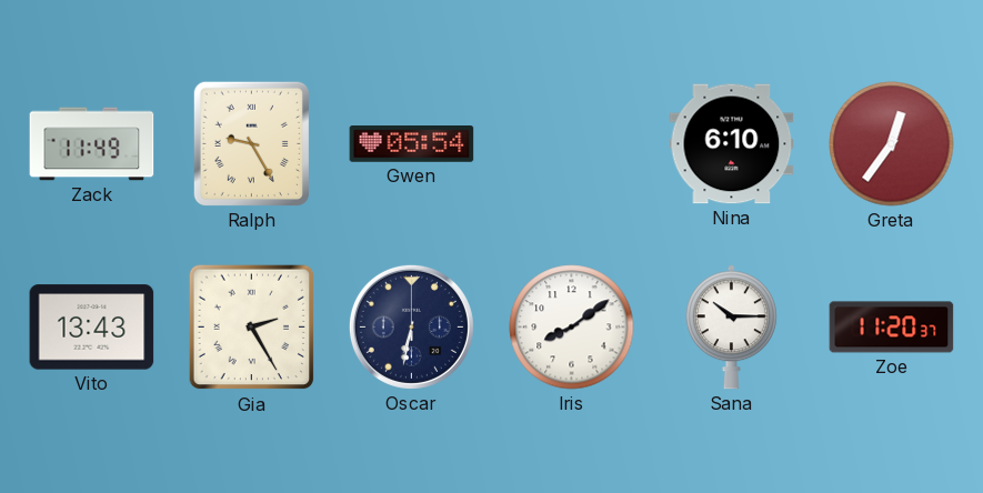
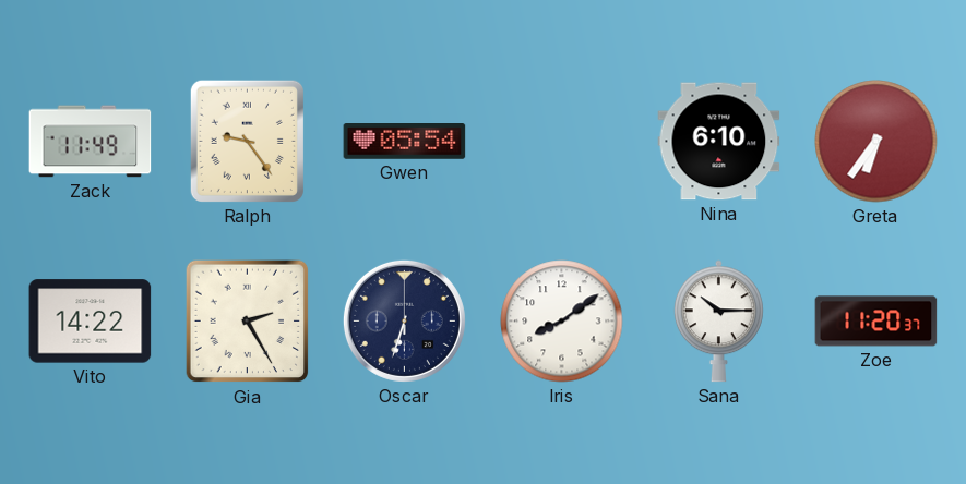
Ralph: 9:25 -> 9:24 (247, 141)
Greta: 12:36 -> 6:36 (876, 142)
Vito: 13:43 -> 14:22 (91, 322)
Oscar: 6:32 -> 6:33 (404, 320)
